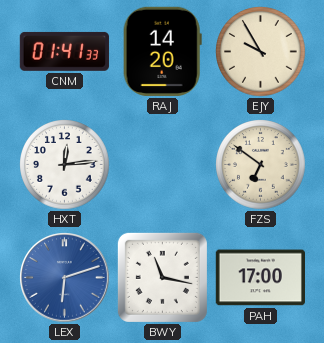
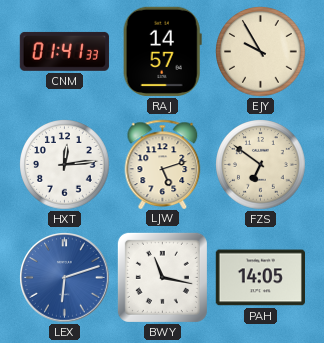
RAJ: 14:20 -> 14:57 (162, 51)
LJW: none -> 5:12 (163, 164)
PAH: 17:00 -> 14:05 (260, 278)
